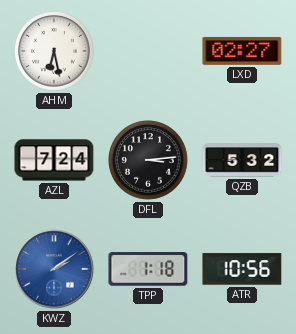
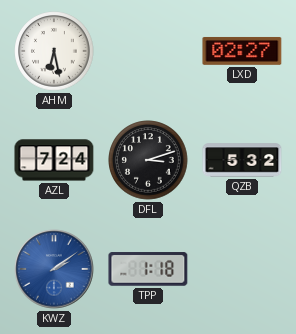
DFL: 3:14 -> 3:12 (148, 160)
ATR: 10:56 -> none (242, 269)
